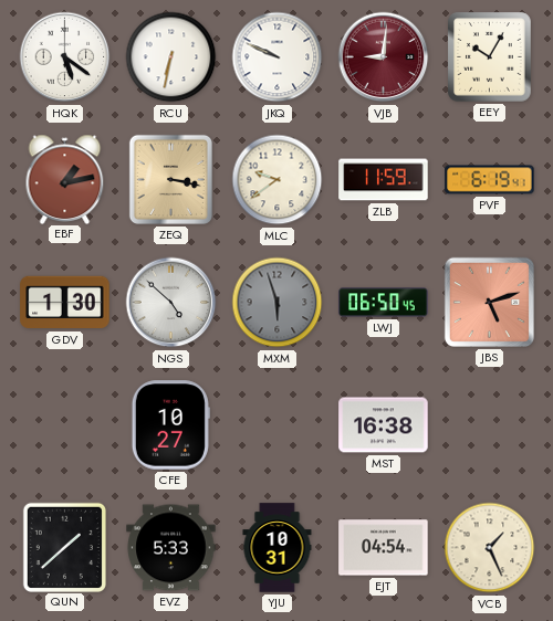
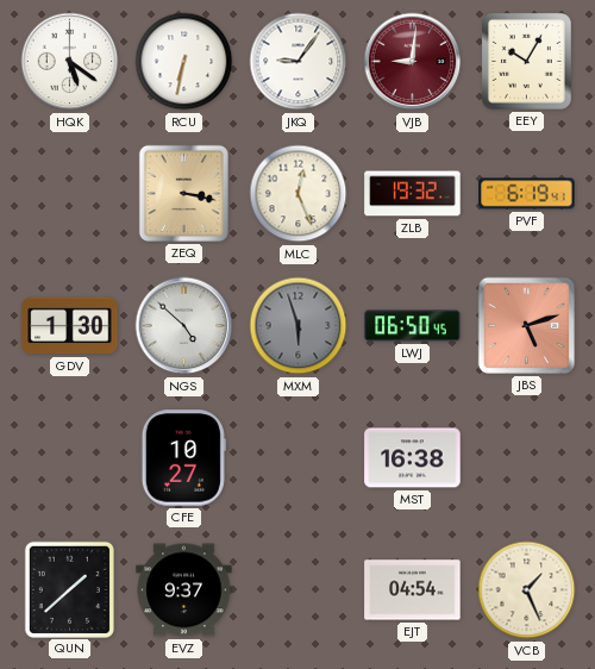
JKQ: 9:49 -> 9:06 (299, 62)
EBF: 1:13 -> none (65, 179)
MLC: 9:39 -> 12:26 (299, 194)
ZLB: 11:59 -> 19:32 (413, 194)
EVZ: 5:33 -> 9:37 (184, 590)
YJU: 10:31 -> none (278, 548)
